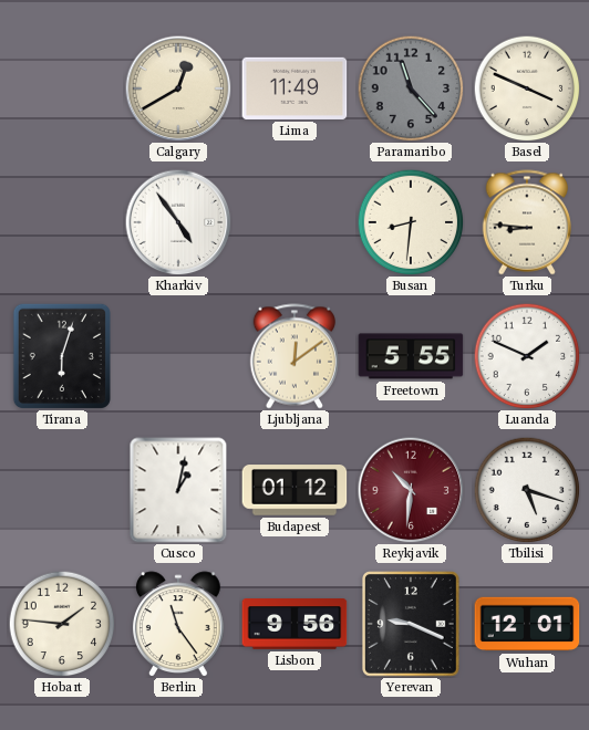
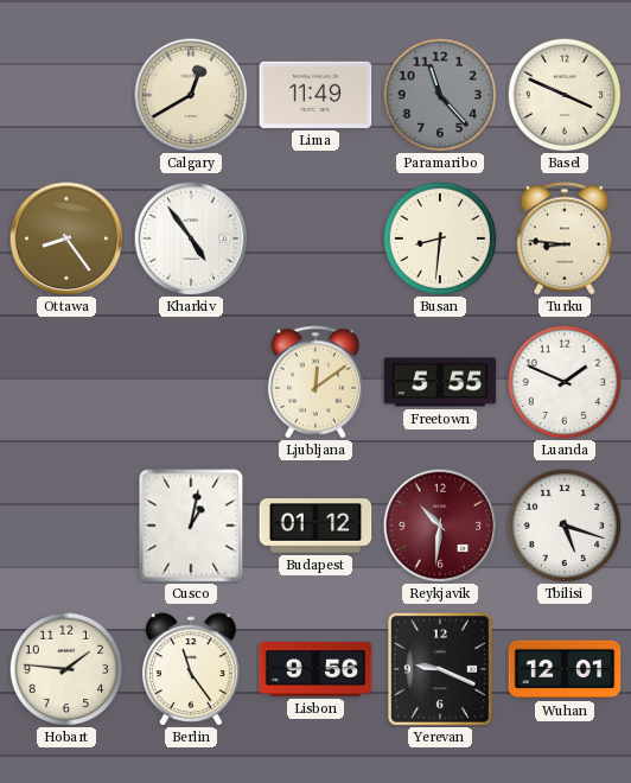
Ottawa: none -> 8:24 (66, 238)
Tirana: 6:03 -> none (62, 355)
